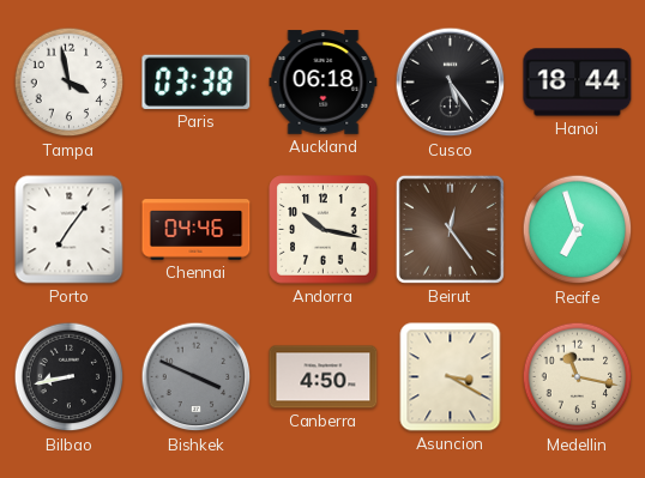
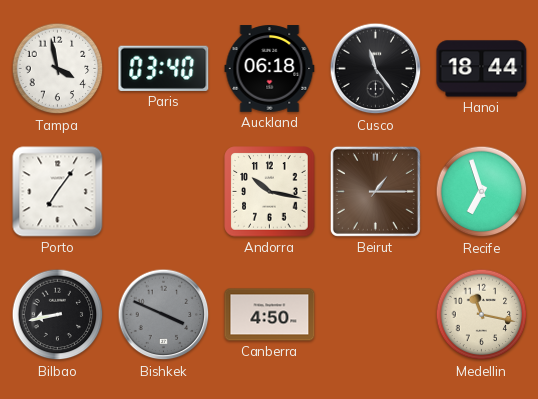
Paris: 03:38 -> 03:40 (164, 68)
Cusco: 5:24 -> 11:24 (376, 69)
Chennai: 04:46 -> none (197, 230)
Beirut: 12:24 -> 1:15 (375, 191)
Asuncion: 3:20 -> none (451, 377)
